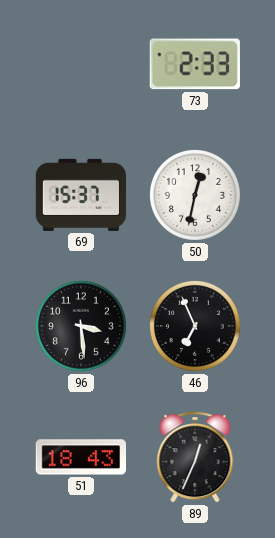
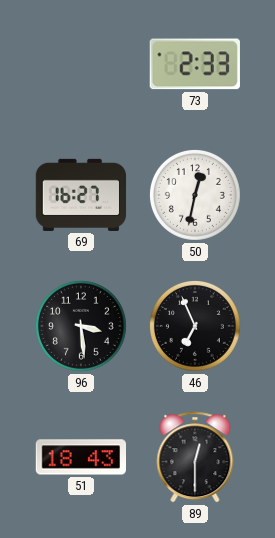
69: 15:37 -> 16:27 (81, 195)
89: 12:34 -> 12:30 (195, 457)
